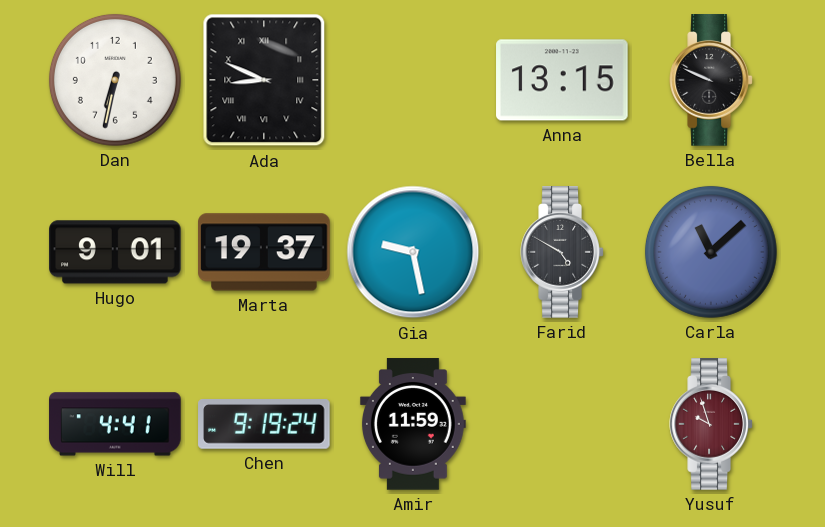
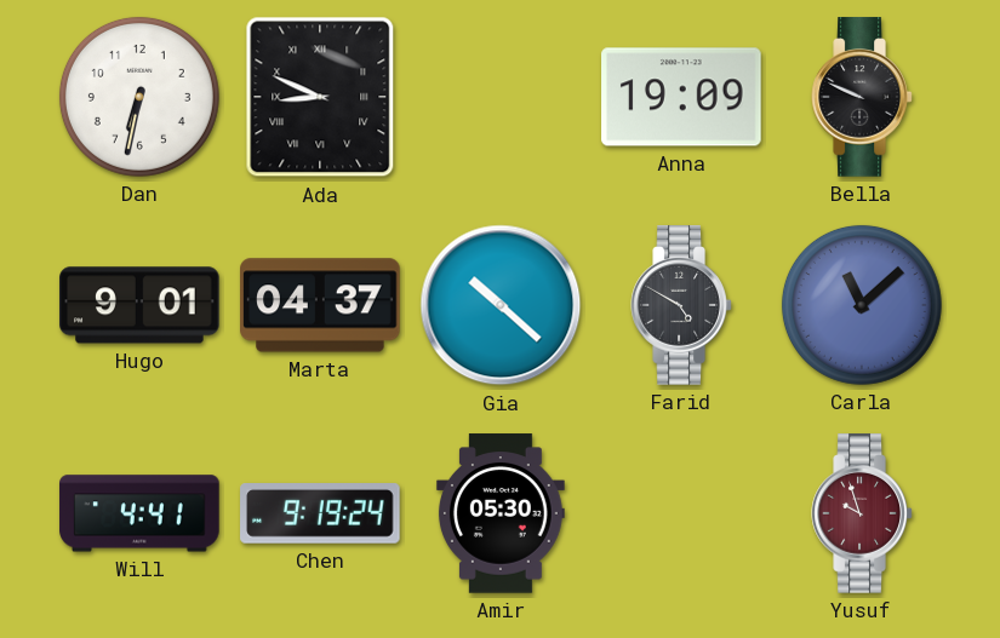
Anna: 13:15 -> 19:09 (681, 97)
Marta: 19:37 -> 04:37 (320, 305)
Gia: 9:28 -> 10:22 (501, 305)
Amir: 11:59 -> 05:30 (501, 513)
